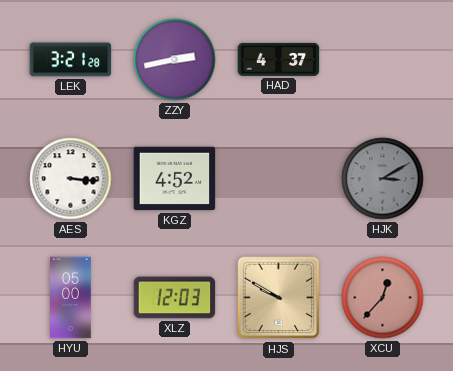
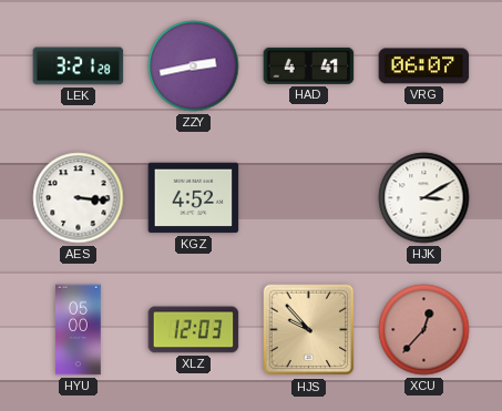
HAD: 4:37 -> 4:41 (309, 65)
VRG: none -> 06:07 (424, 66)
HJK dial: grey -> white (424, 198)
HJS: 9:50 -> 9:53 (309, 330)
